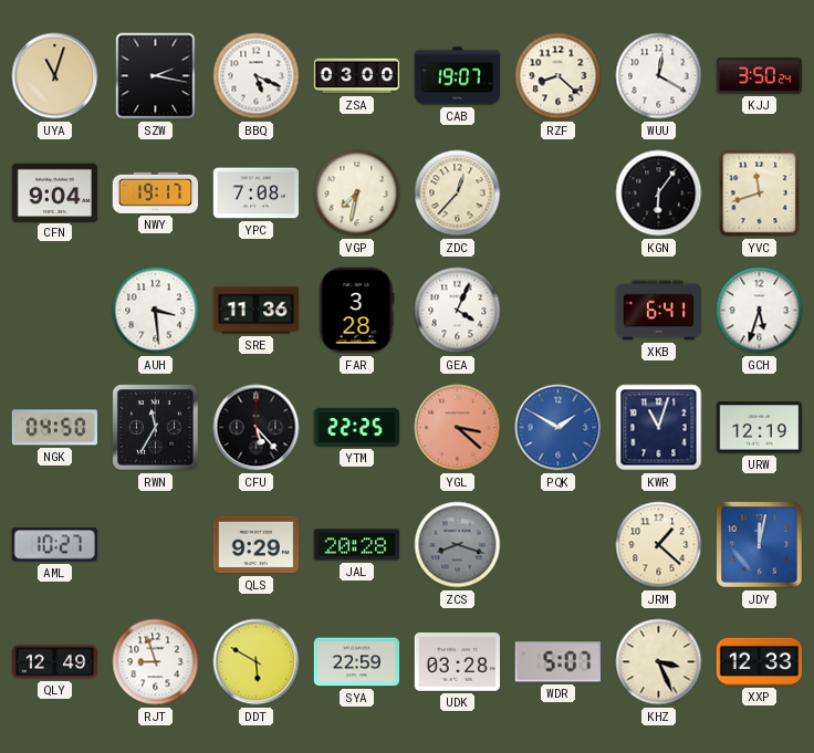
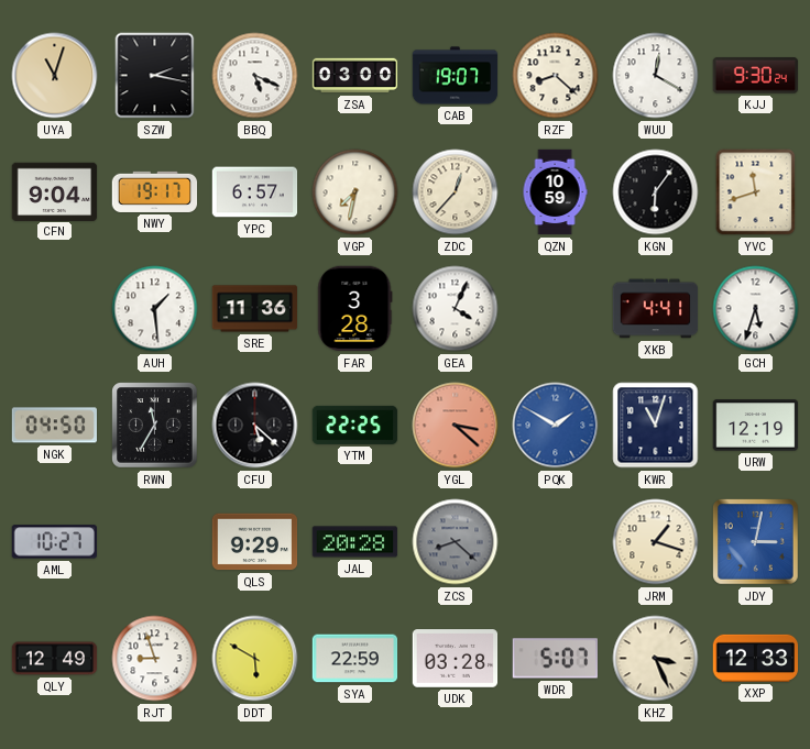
KJJ: 3:50 -> 9:30 (756, 76)
YPC: 7:08 -> 6:57 (255, 192)
QZN: none -> 10:59 (555, 192)
AUH: 3:29 -> 1:29 (155, 309)
XKB: 6:41 -> 4:41 (656, 309)
CFU: 5:23 -> 5:22 (255, 426)
ZCS: 8:18 -> 8:22 (456, 542)
JRM: 1:22 -> 1:18 (656, 542)
JDY: 12:02 -> 3:02 (756, 542)
